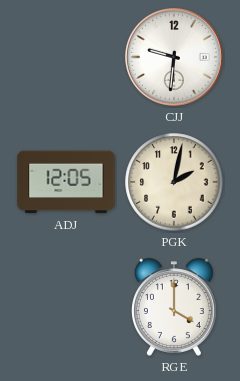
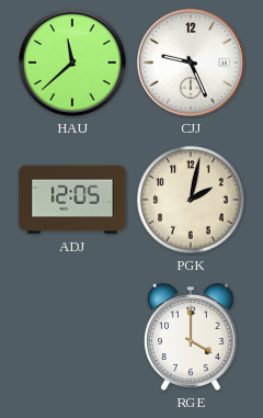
HAU: none -> 11:38 (72, 63)
CJJ: 9:31 -> 9:26 (191, 63)
